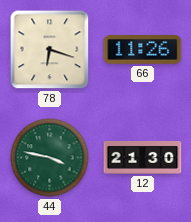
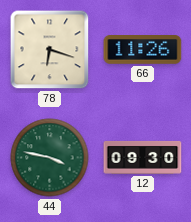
12: 21:30 -> 09:30 (143, 157)
